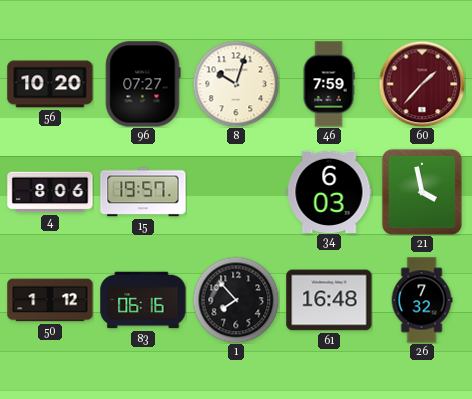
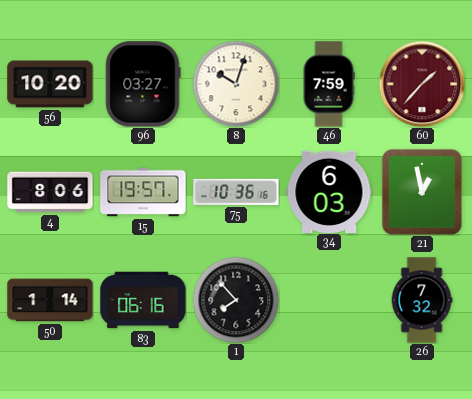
96: 07:27 -> 03:27 (143, 84)
75: none -> 10:36 (236, 192)
21: 3:58 -> 12:58 (422, 192)
50: 1:12 -> 1:14 (50, 300)
61: 16:48 -> none (329, 300)
